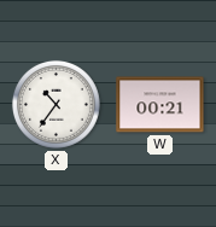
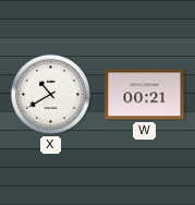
X: 10:36 -> 10:40 (51, 95)
